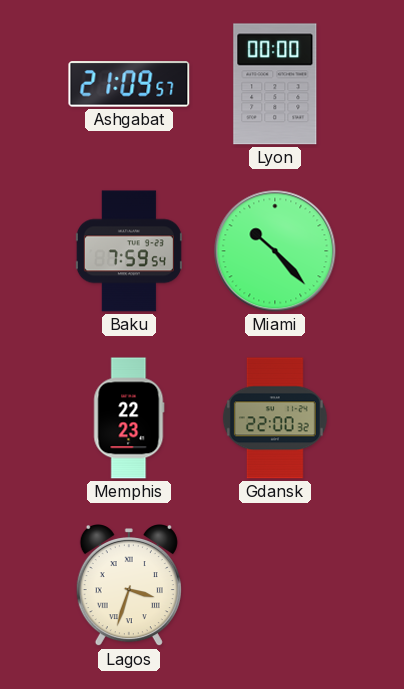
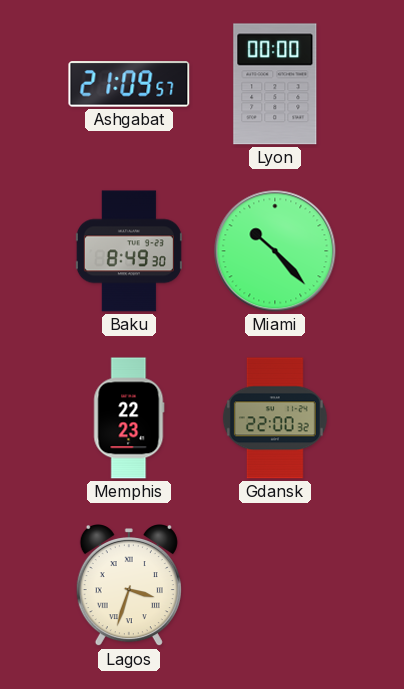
Baku: 7:59 -> 8:49 (129, 251)
